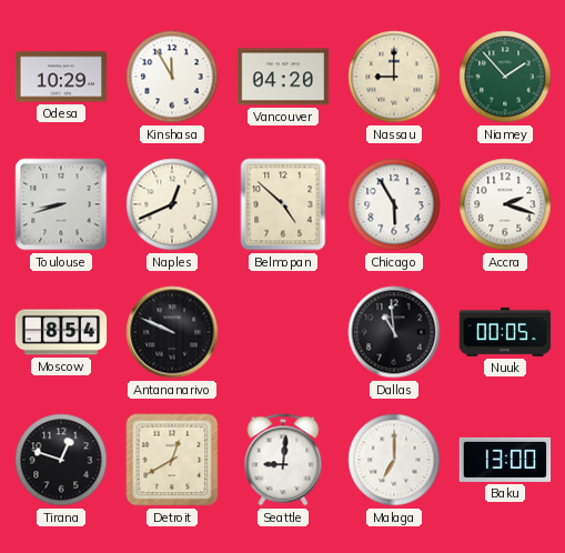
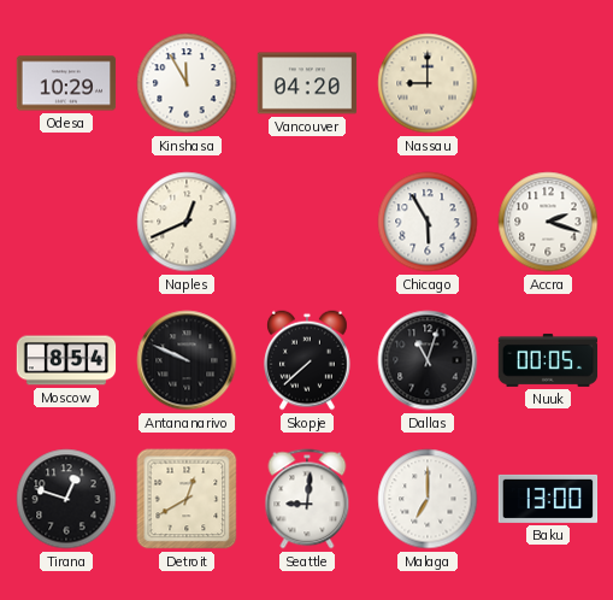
Niamey: 1:53 -> none (505, 77)
Toulouse: 8:42 -> none (61, 204)
Belmopan: 4:52 -> none (283, 204)
Skopje: none -> 7:38 (308, 360)
Dallas: 10:59 -> 11:03 (428, 360)
